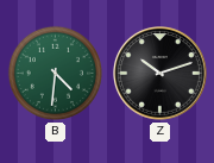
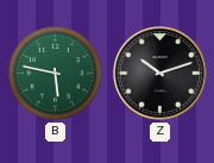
B: 4:31 -> 5:47 (55, 73)
